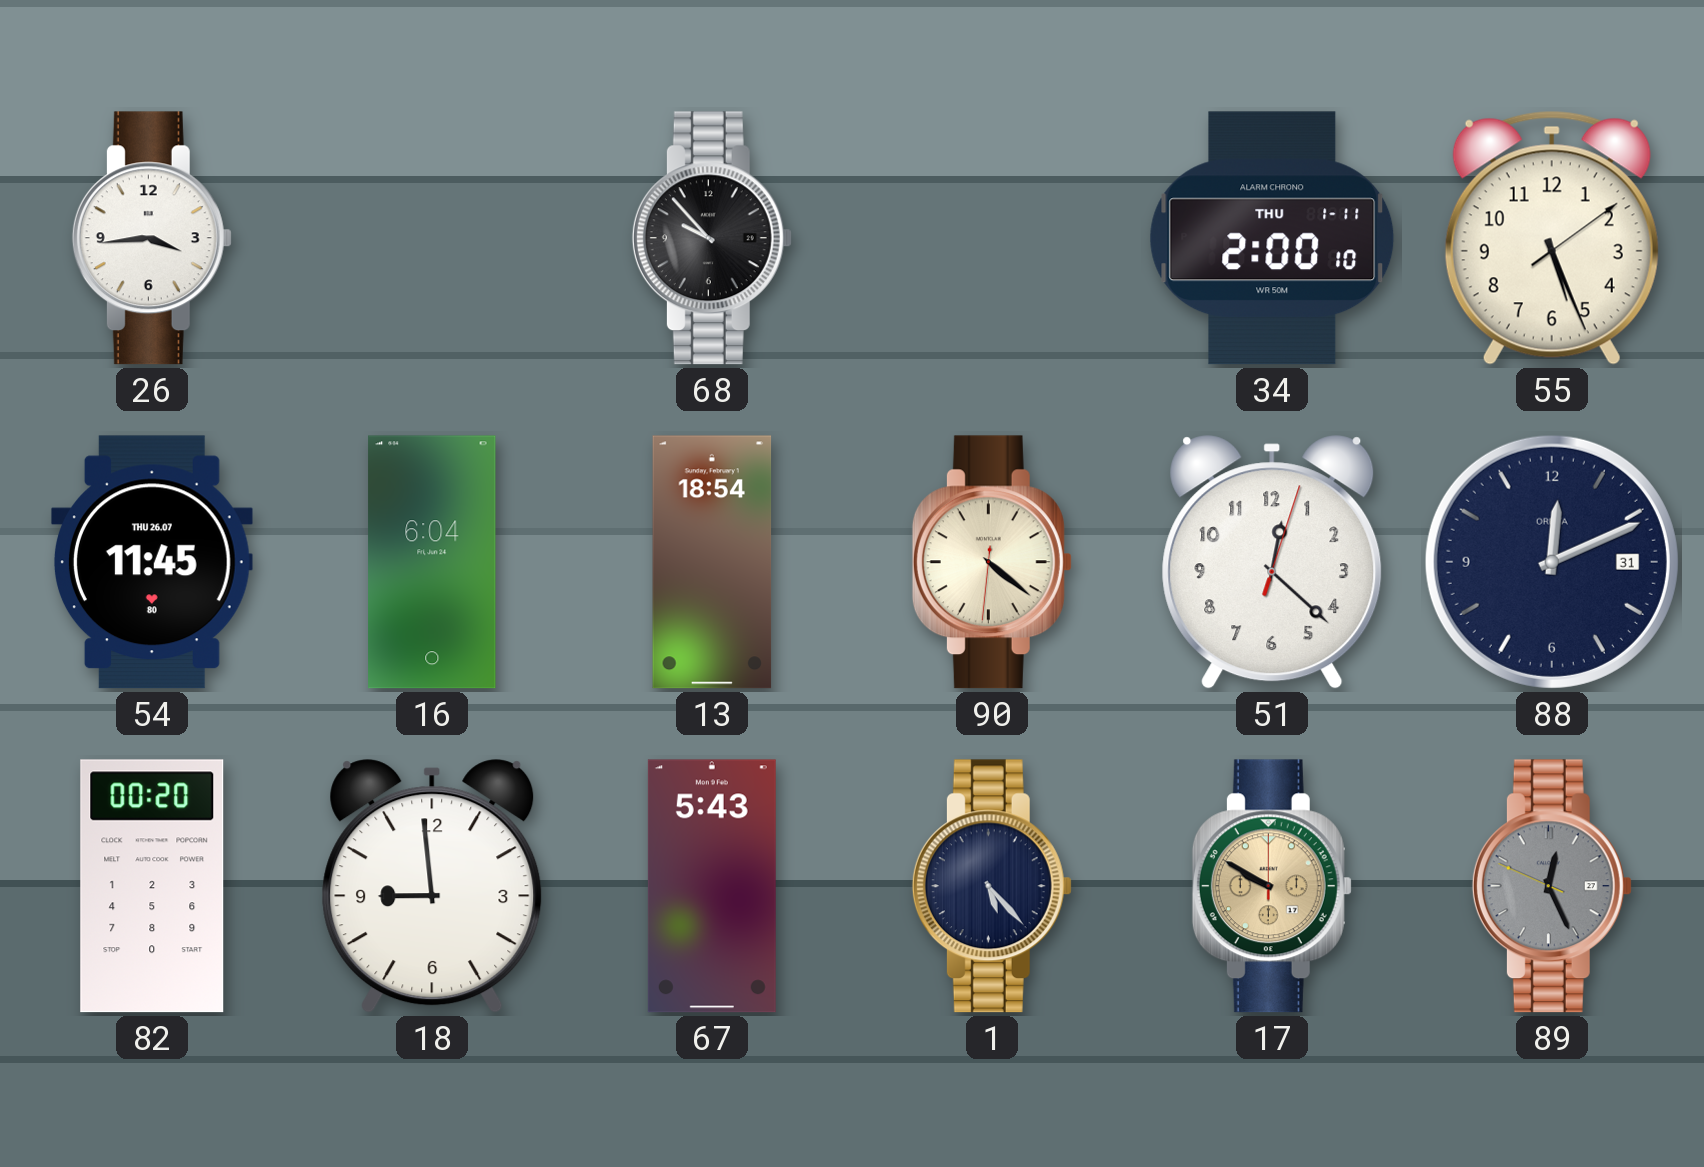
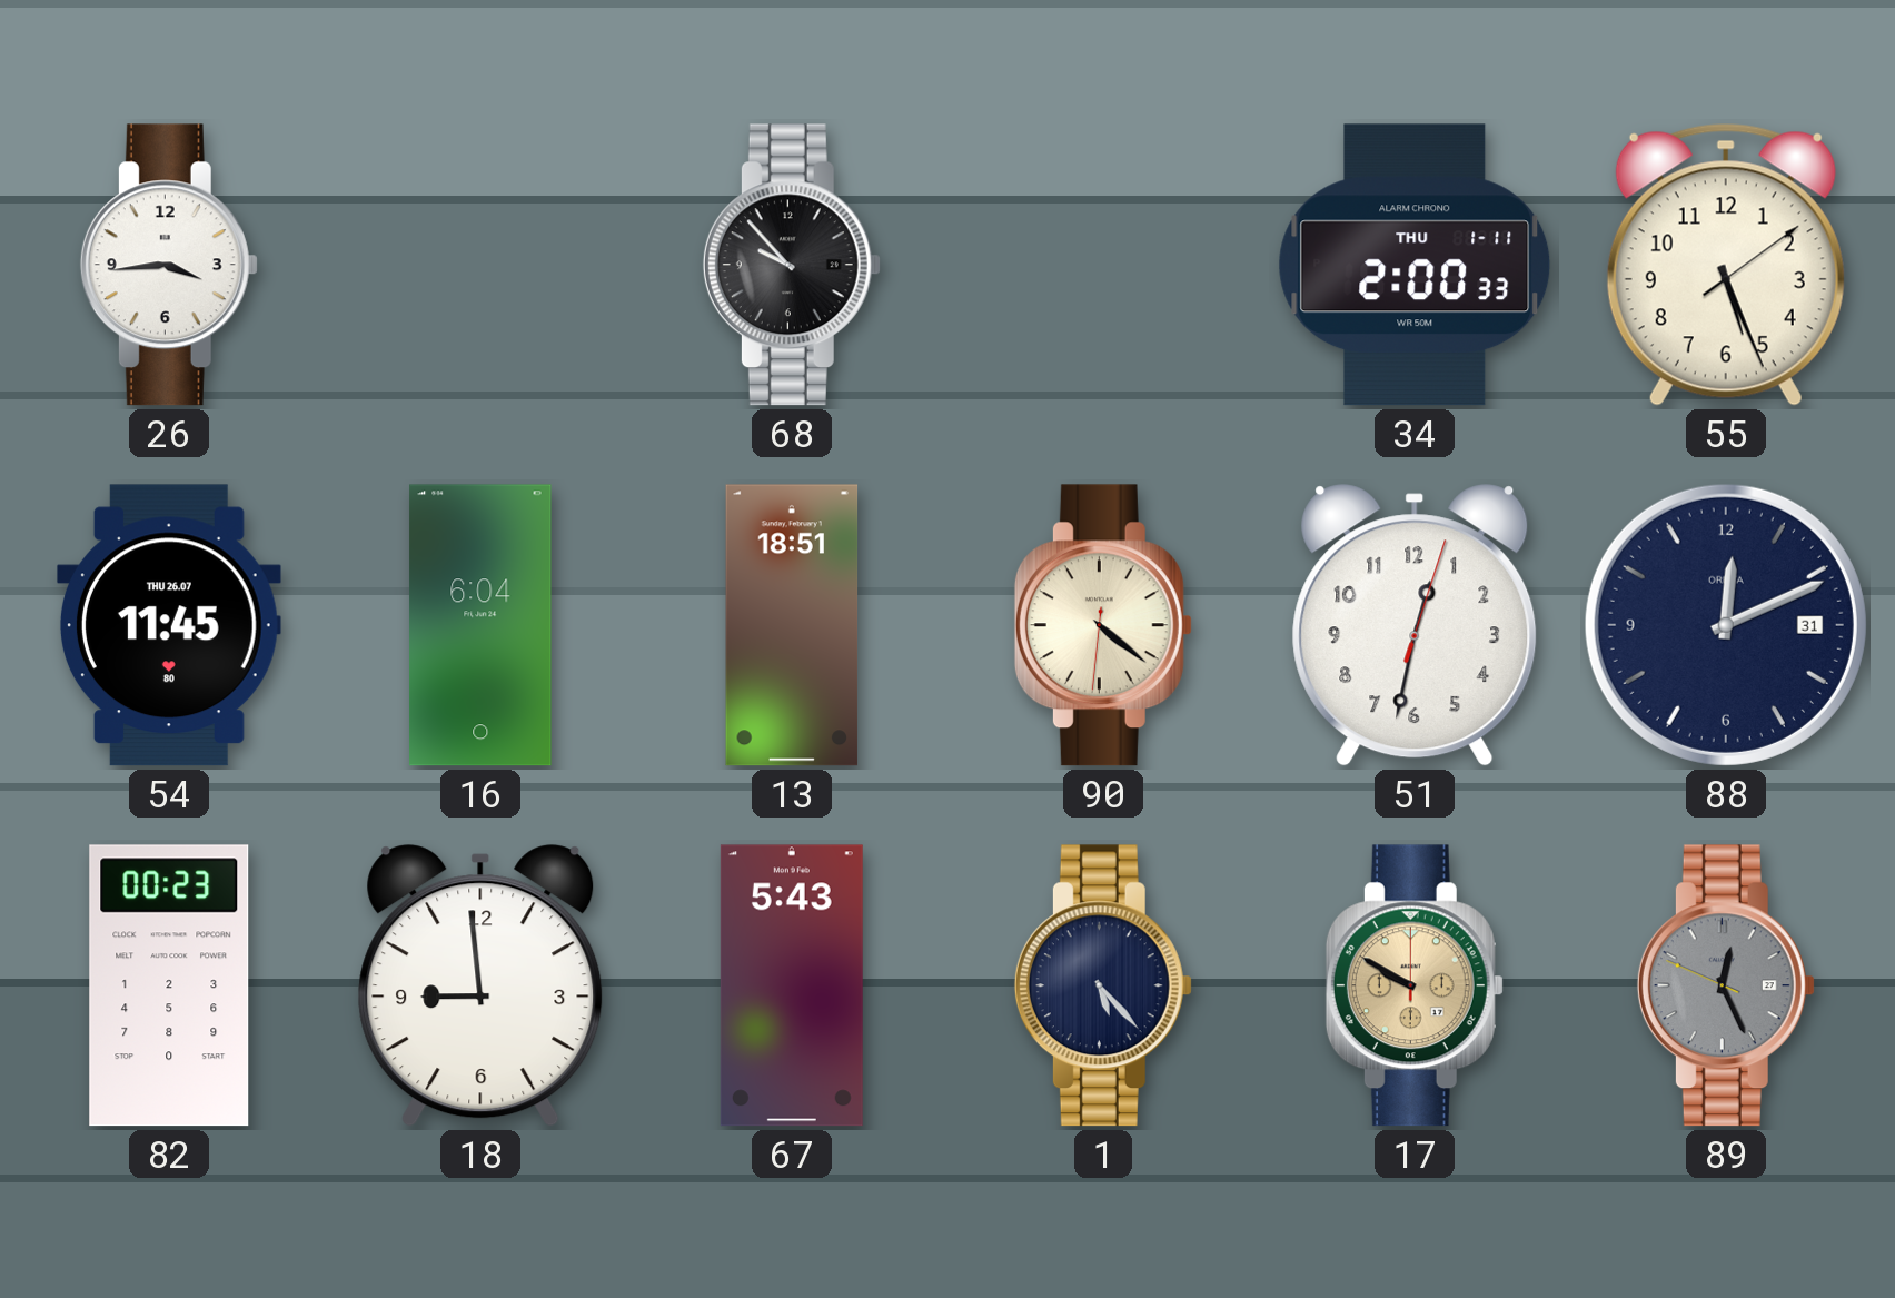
34: 2:00:10 -> 2:00:33 (1415, 265)
13: 18:54 -> 18:51 (792, 625)
51: 12:22 -> 12:32 (1415, 625)
82: 00:20 -> 00:23 (169, 985)
